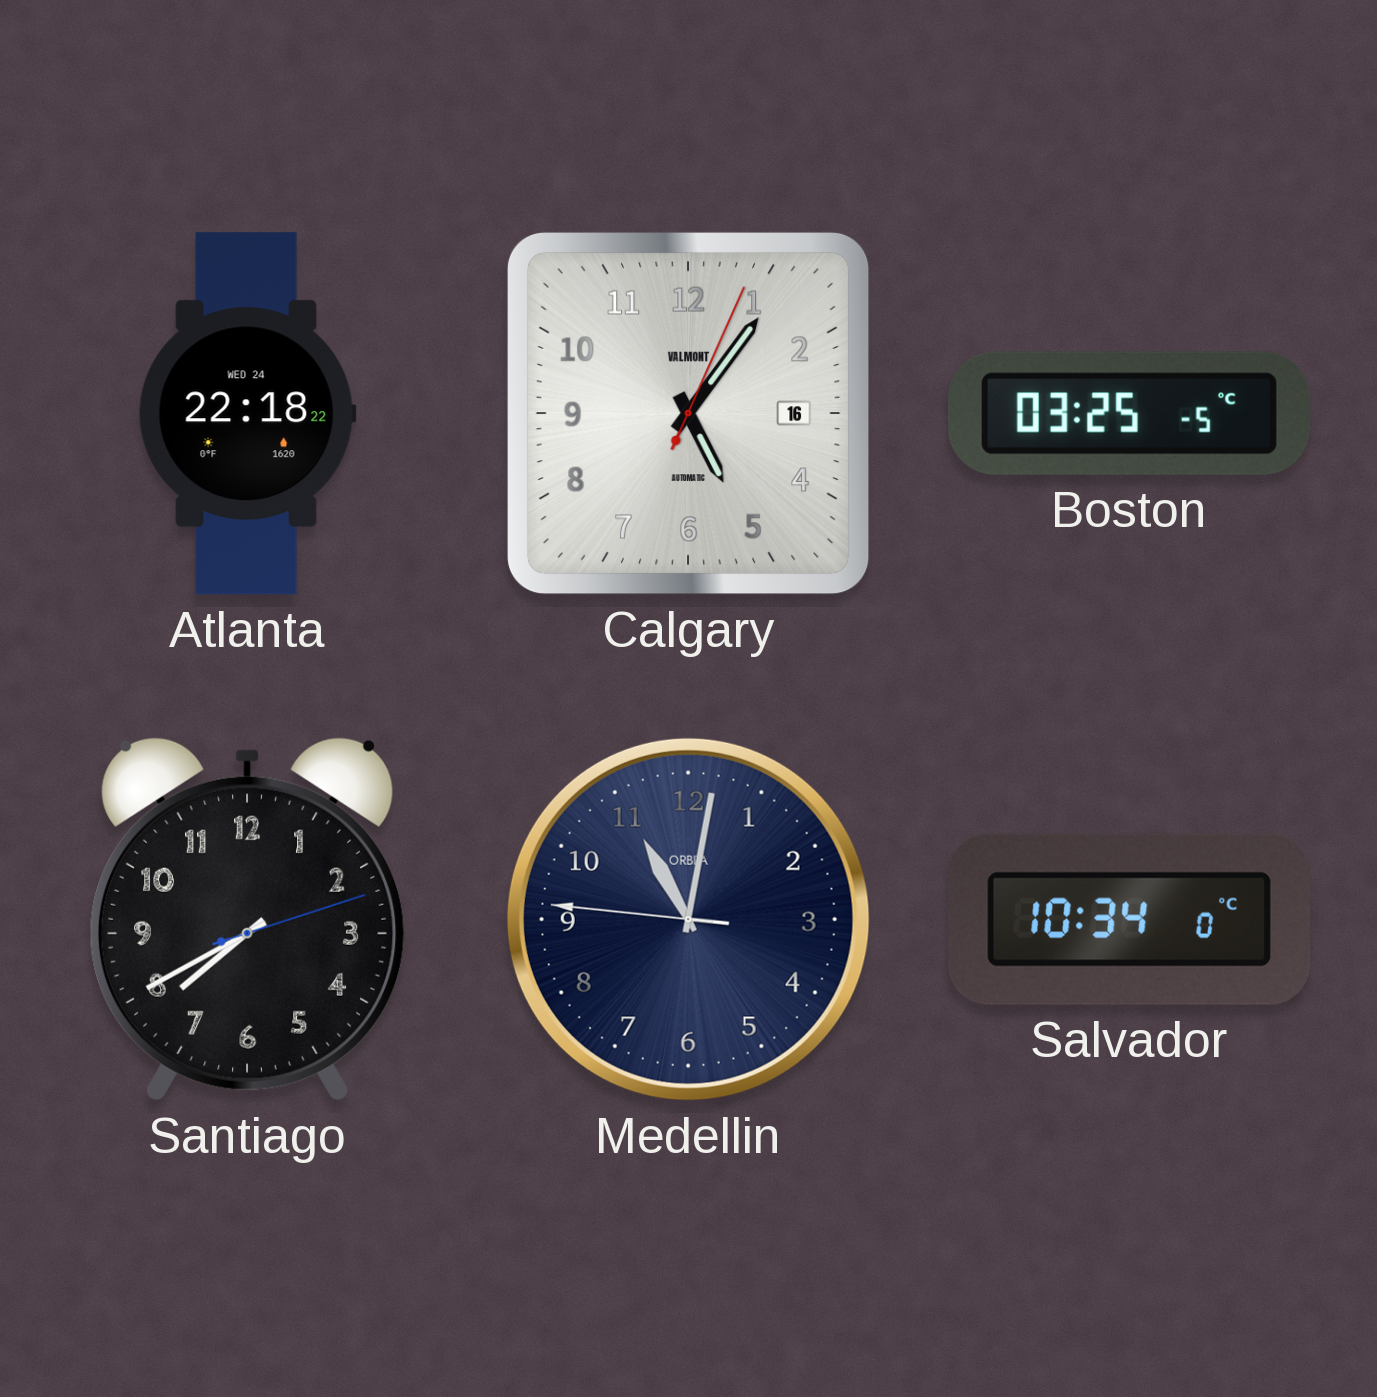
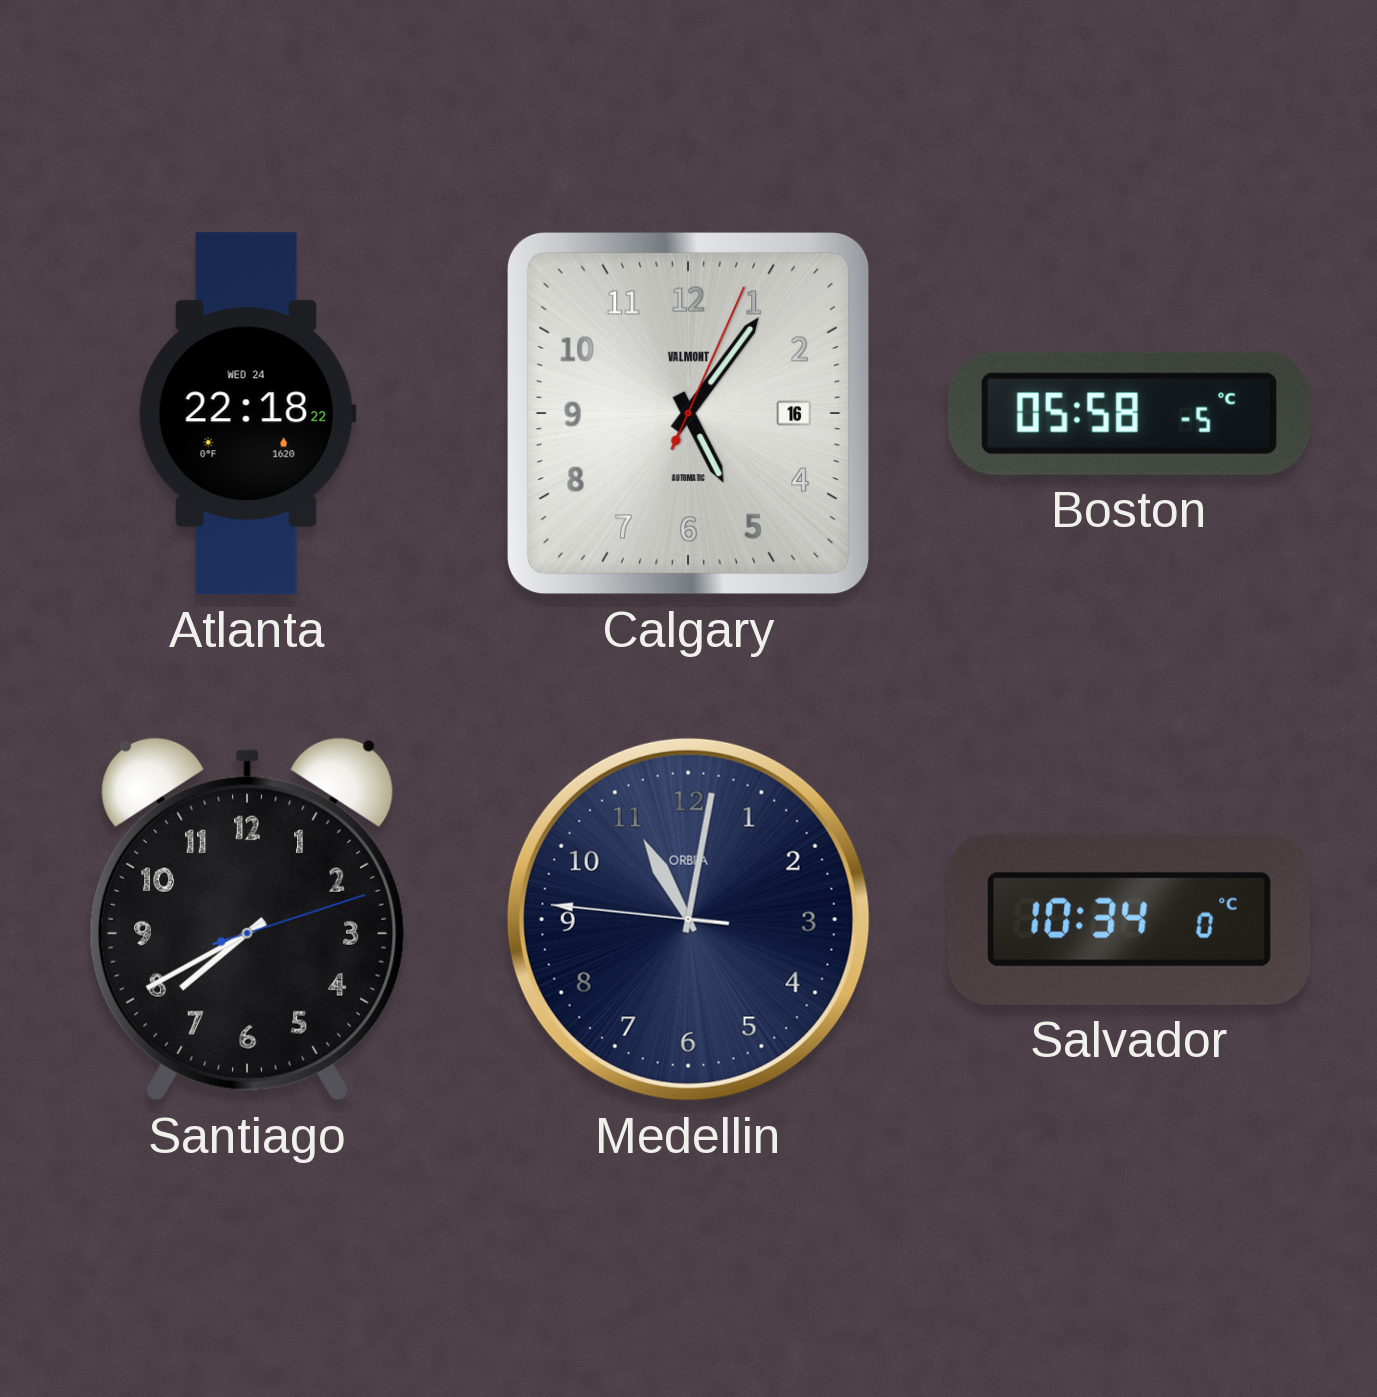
Boston: 03:25 -> 05:58 (1130, 413)
